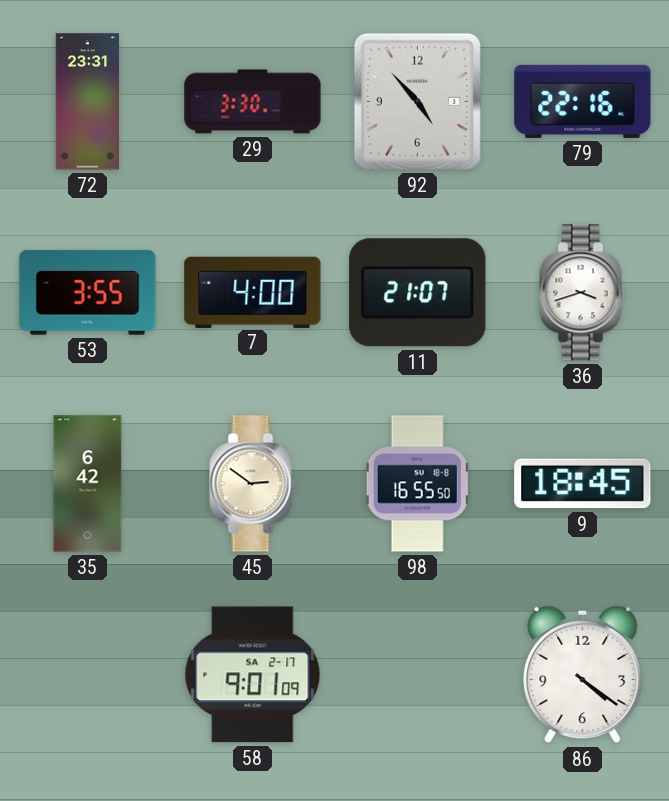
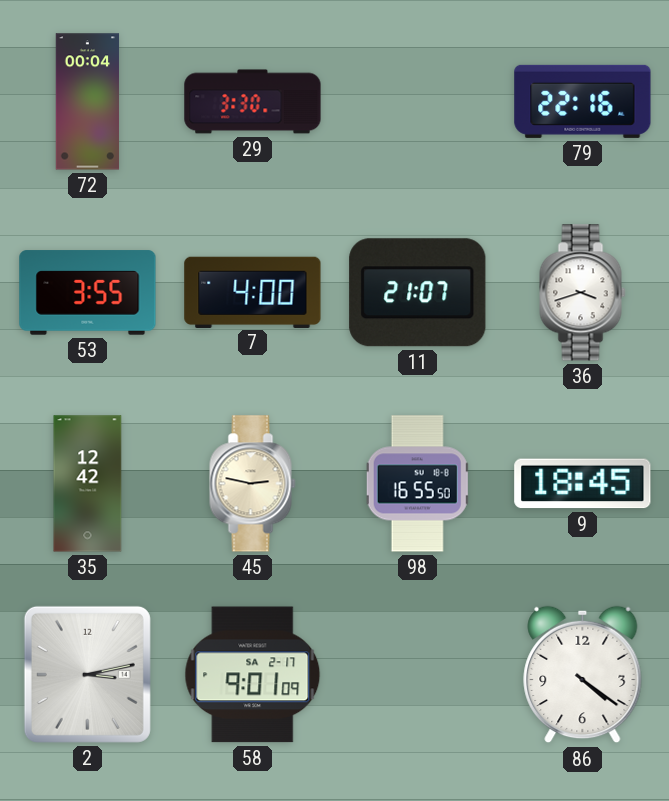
72: 23:31 -> 00:04 (88, 102)
92: 4:53 -> none (417, 101)
35: 6:42 -> 12:42 (88, 484)
45: 2:51 -> 2:47 (253, 484)
2: none -> 3:13 (87, 674)
